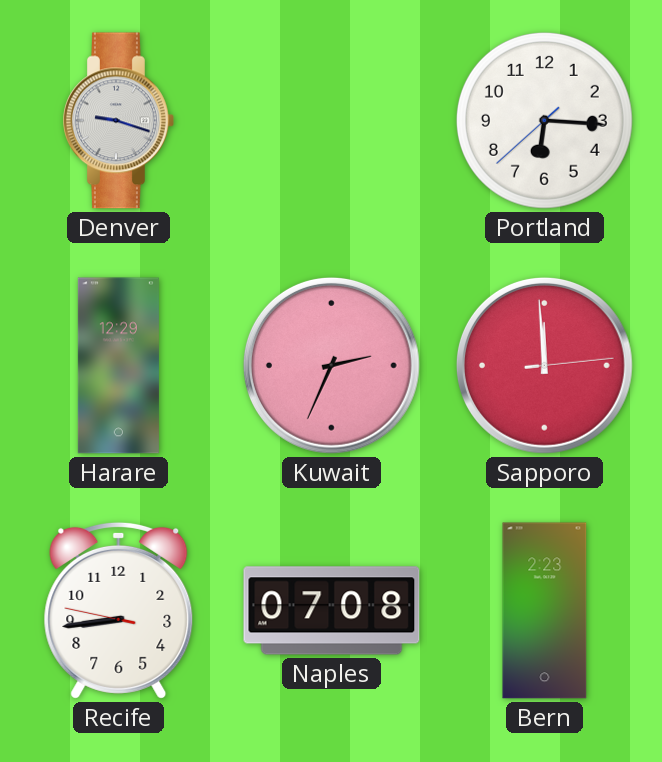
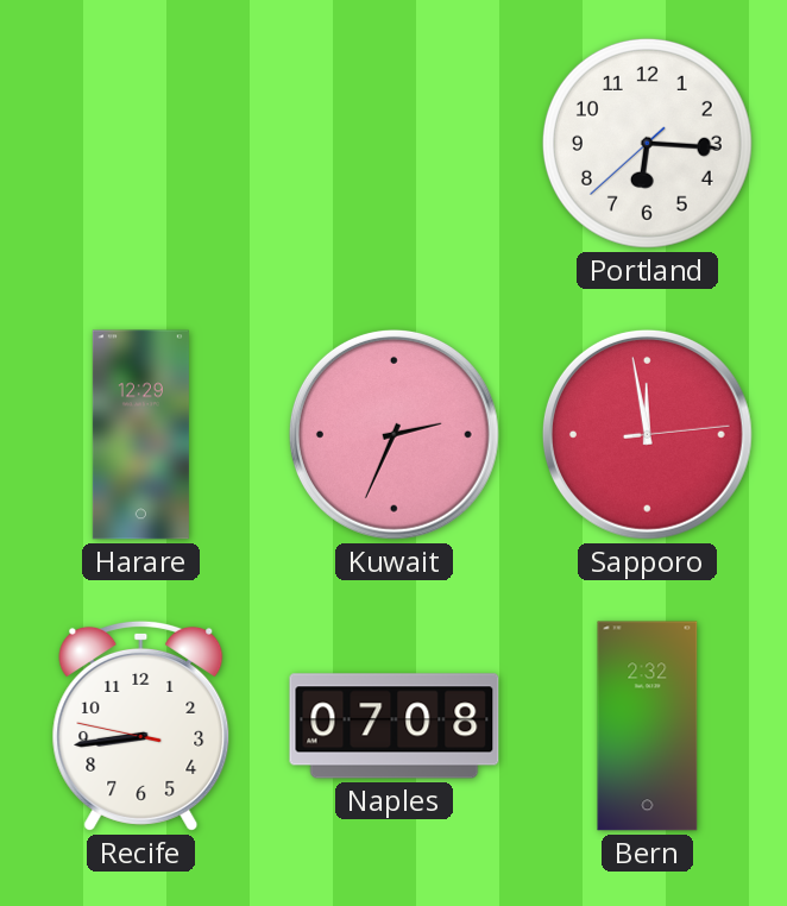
Denver: 9:18 -> none (119, 121)
Sapporo: 11:59 -> 11:58 (647, 434)
Bern: 2:23 -> 2:32 (648, 726)
